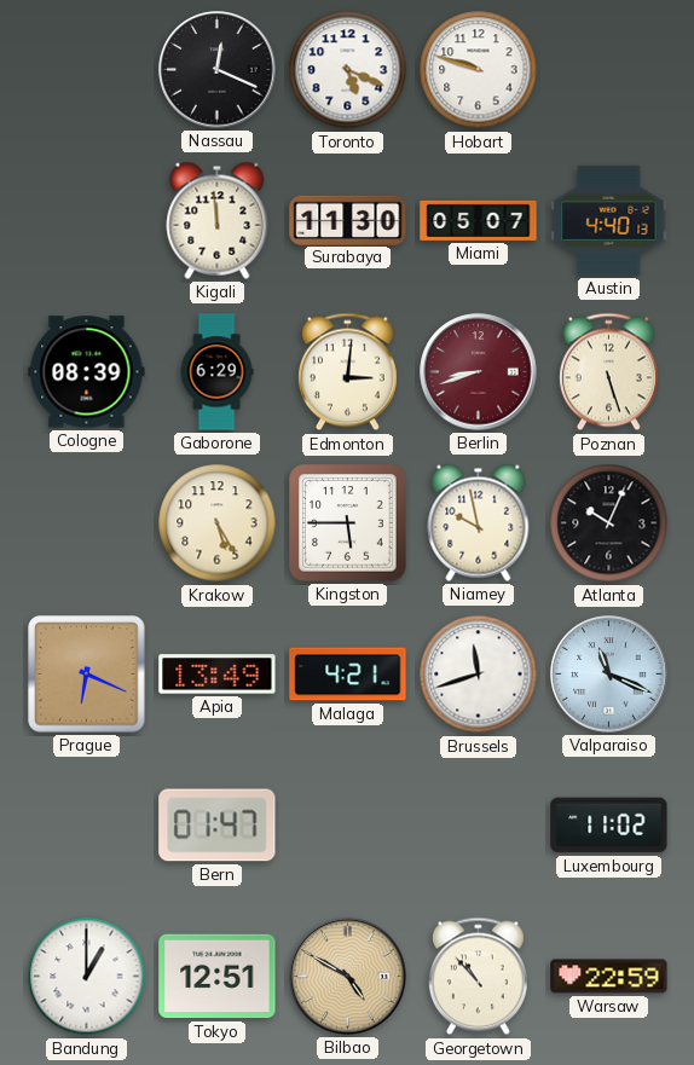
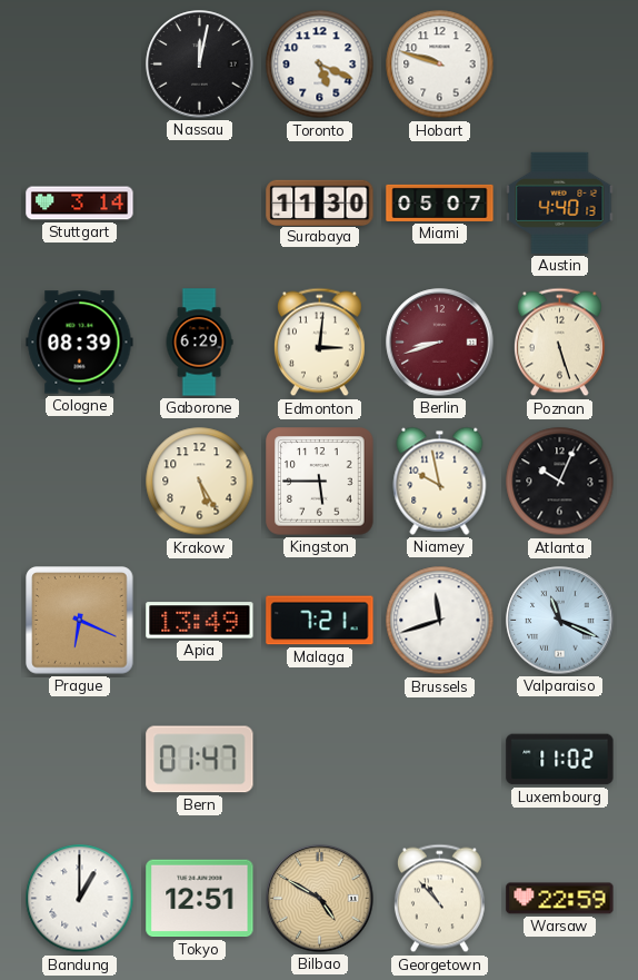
Nassau: 12:19 -> 12:02 (200, 65)
Stuttgart: none -> 3:14 (80, 204)
Kigali: 11:59 -> none (218, 220)
Malaga: 4:21 -> 7:21 (320, 621)
